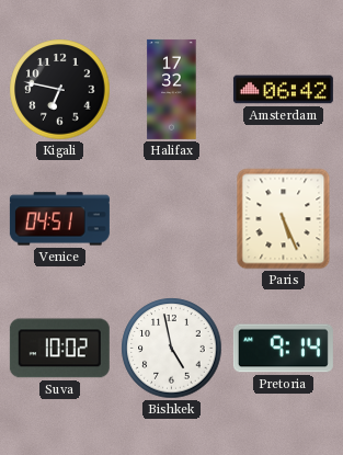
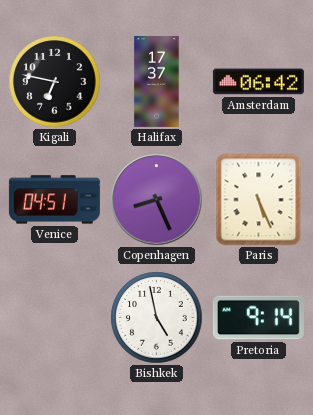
Halifax: 17:32 -> 17:37 (157, 81)
Copenhagen: none -> 8:26 (157, 200)
Suva: 10:02 -> none (59, 349)
